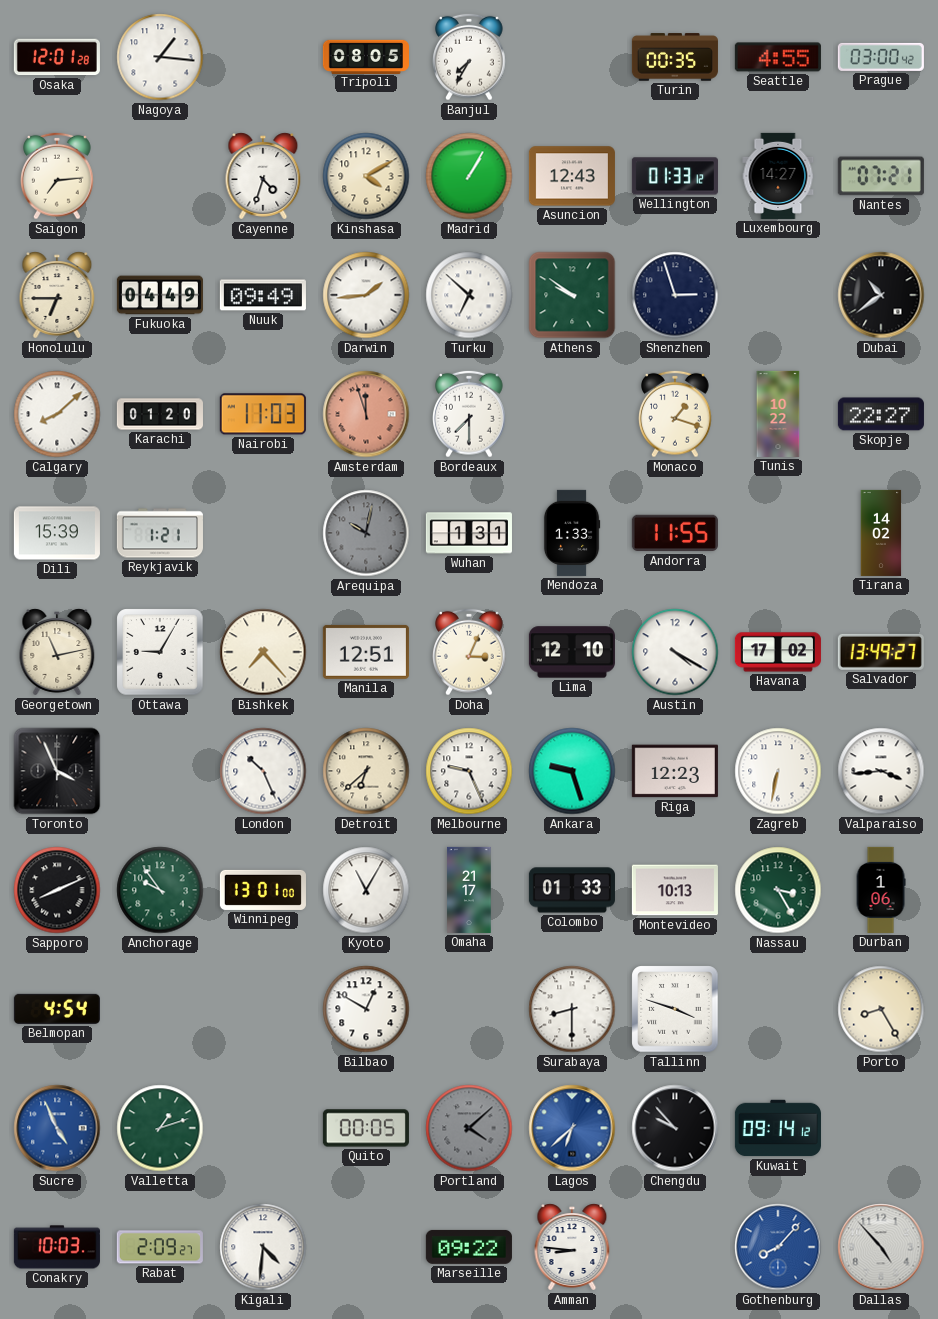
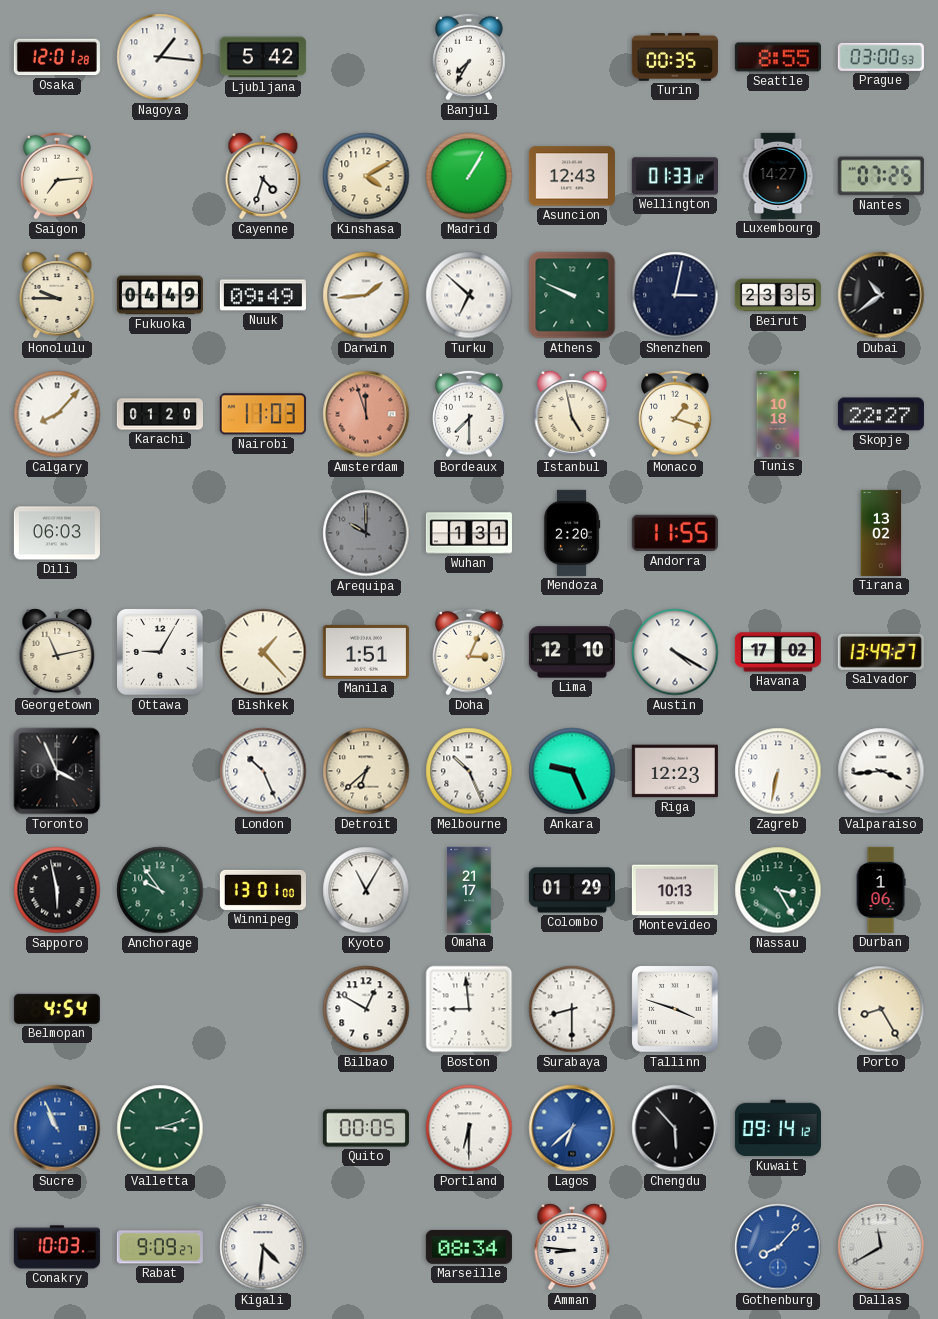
Ljubljana: none -> 5:42 (263, 57)
Tripoli: 08:05 -> none (366, 56)
Seattle: 4:55 -> 8:55 (778, 57)
Prague: 03:00:42 -> 03:00:53 (881, 57)
Nantes: 07:21 -> 07:25 (881, 176)
Honolulu: 6:45 -> 9:45 (57, 295)
Athens: 9:51 -> 9:49 (572, 295)
Shenzhen: 2:57 -> 3:02 (675, 295)
Beirut: none -> 23:35 (778, 295)
Calgary: 8:08 -> 8:07 (57, 414)
Istanbul: none -> 4:58 (572, 414)
Tunis: 10:22 -> 10:18 (778, 414)
Dili: 15:39 -> 06:03 (57, 533)
Reykjavik: 1:21 -> none (160, 533)
Arequipa: 10:02 -> 10:00 (366, 533)
Mendoza: 1:33 -> 2:20 (572, 533)
Tirana: 14:02 -> 13:02 (881, 533)
Bishkek: 7:23 -> 1:23 (263, 652)
Manila: 12:51 -> 1:51 (366, 652)
Melbourne: 9:26 -> 10:26 (469, 771)
Ankara: 9:27 -> 9:26 (572, 771)
Sapporo: 8:11 -> 5:58 (57, 890)
Colombo: 01:33 -> 01:29 (572, 890)
Boston: none -> 8:59 (469, 1009)
Sucre: 4:56 -> 10:56 (57, 1128)
Valletta: 1:12 -> 3:12 (160, 1128)
Portland: 4:08 -> 6:30 (469, 1128)
Portland dial: grey -> white (469, 1128)
Chengdu: 9:53 -> 5:53 (675, 1128)
Rabat: 2:09 -> 9:09 (160, 1247)
Marseille: 09:22 -> 08:34 (469, 1247)
Dallas: 4:53 -> 11:40 (881, 1247)
